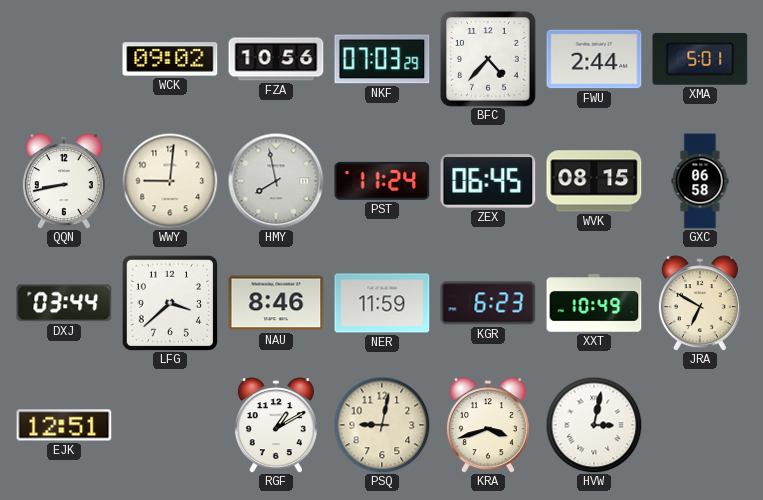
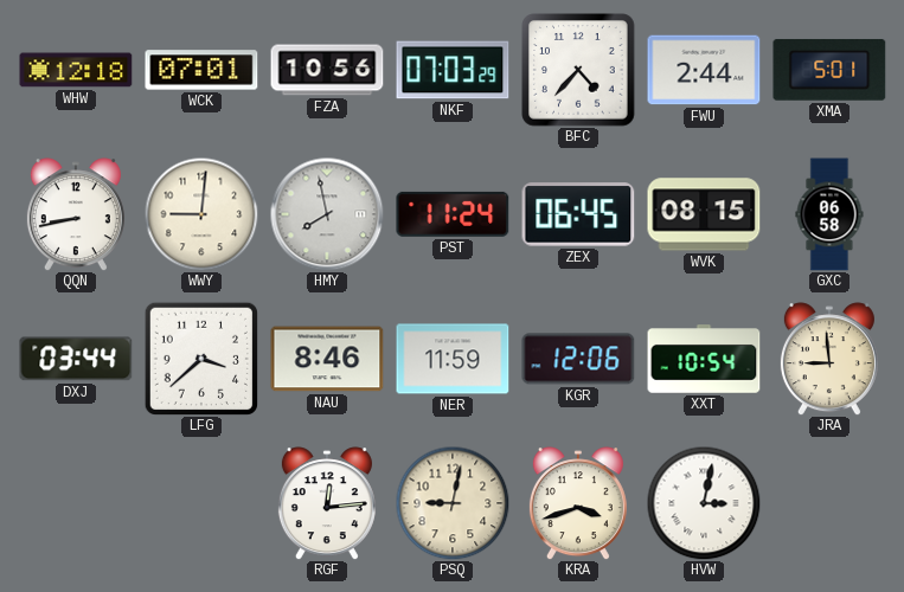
WHW: none -> 12:18 (76, 70)
WCK: 09:02 -> 07:01 (201, 70)
KGR: 6:23 -> 12:06 (578, 359)
XXT: 10:49 -> 10:54 (704, 359)
JRA: 6:50 -> 8:59 (829, 359)
EJK: 12:51 -> none (64, 425)
RGF: 1:10 -> 12:14 (327, 503)
